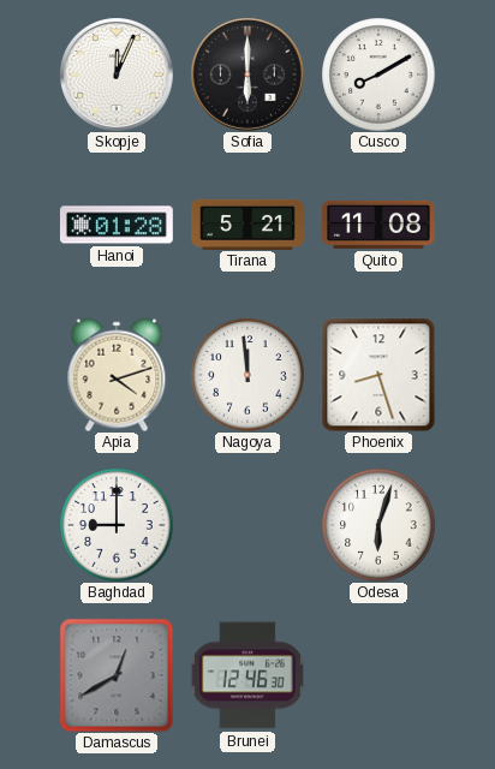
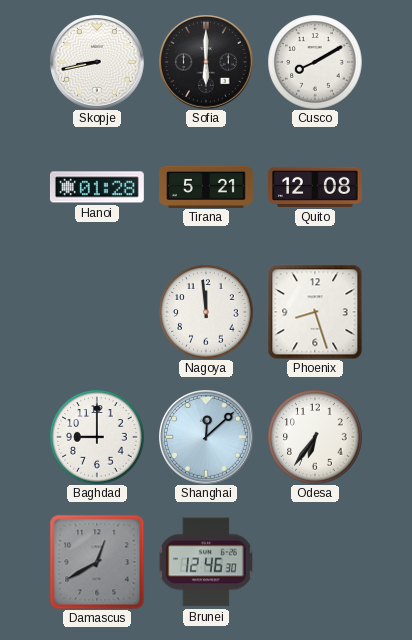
Skopje: 12:04 -> 8:43 (97, 62)
Quito: 11:08 -> 12:08 (316, 187)
Apia: 4:12 -> none (117, 375)
Shanghai: none -> 12:08 (206, 437)
Odesa: 6:03 -> 6:36 (315, 437)
